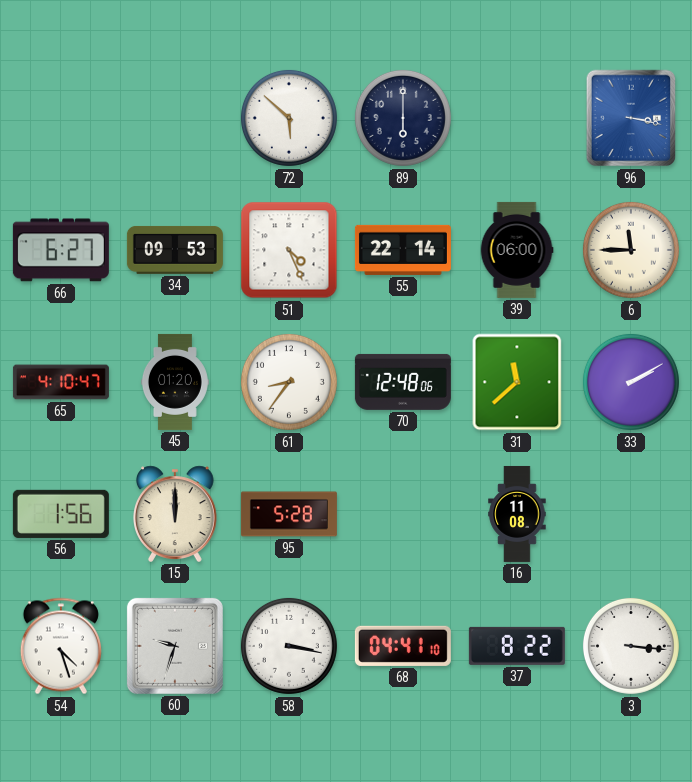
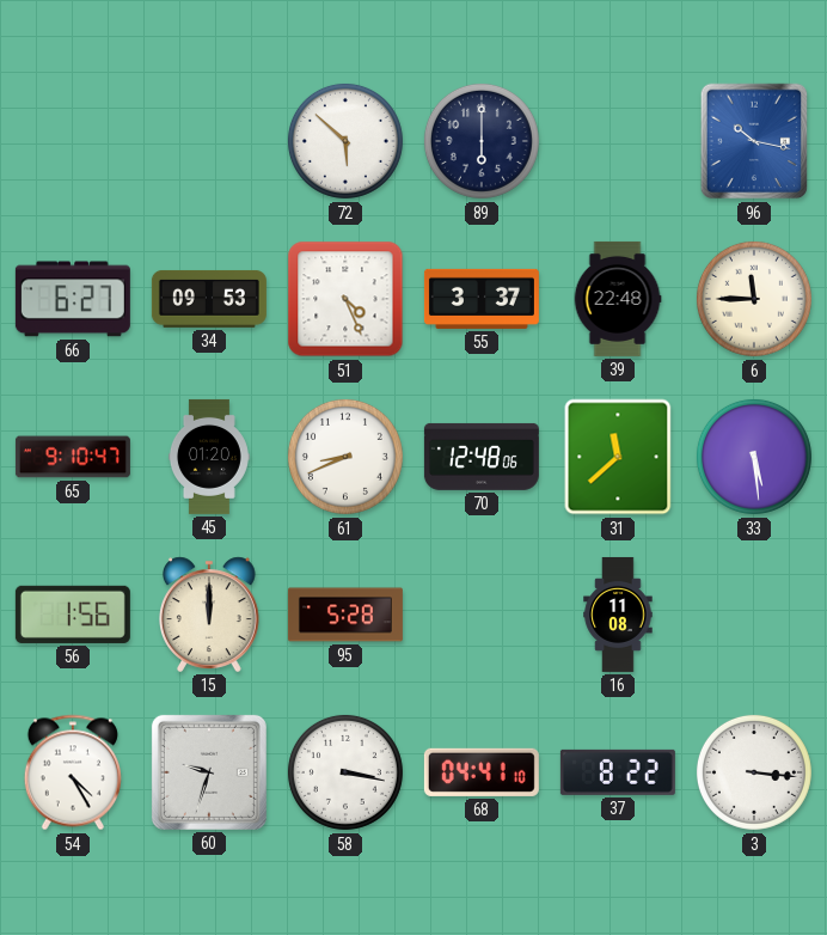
96: 3:17 -> 10:17 (754, 141)
55: 22:14 -> 3:37 (482, 299)
39: 06:00 -> 22:48 (618, 299)
65: 4:10 -> 9:10 (73, 457)
61: 8:36 -> 8:41 (345, 457)
33: 2:10 -> 5:29 (754, 457)
54: 4:27 -> 4:25 (73, 772)
